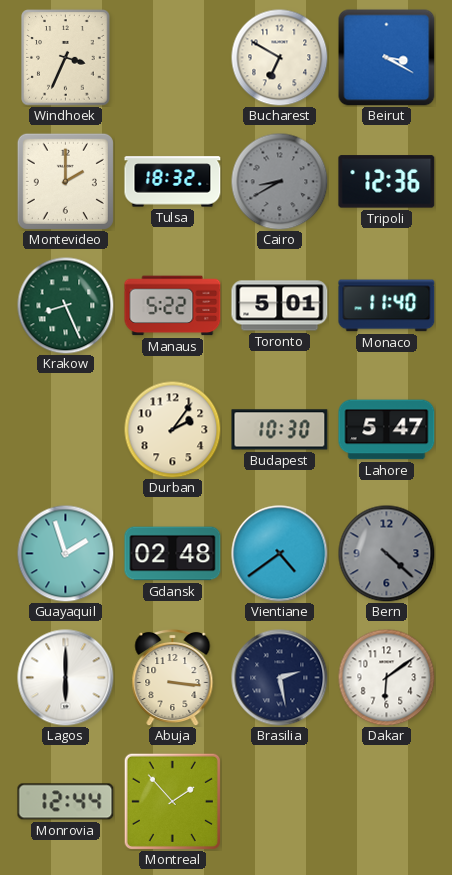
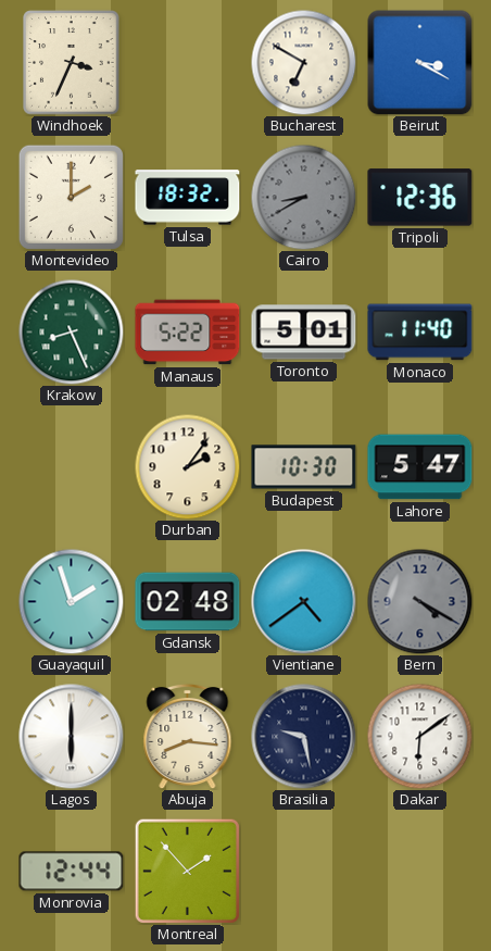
Bern: 4:22 -> 4:20 (419, 601)
Abuja: 3:16 -> 8:16 (188, 736)
Brasilia: 2:28 -> 9:28 (304, 737)
